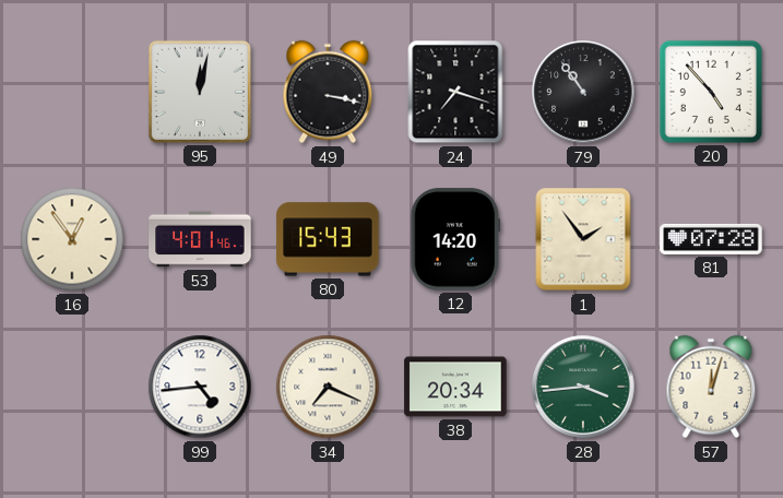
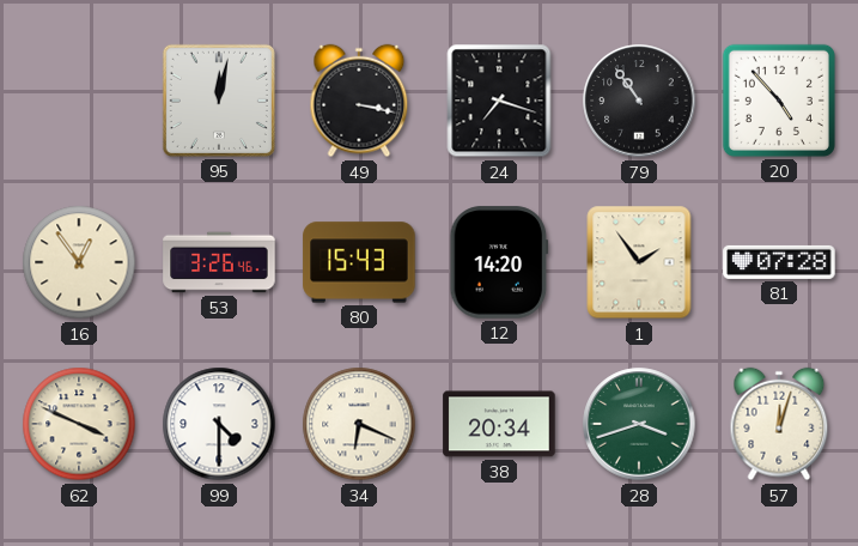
53: 4:01 -> 3:26 (219, 262)
62: none -> 3:49 (79, 424)
99: 4:44 -> 4:30 (219, 424)
34: 7:19 -> 6:19 (359, 424)
28: 3:44 -> 3:42 (639, 424)
